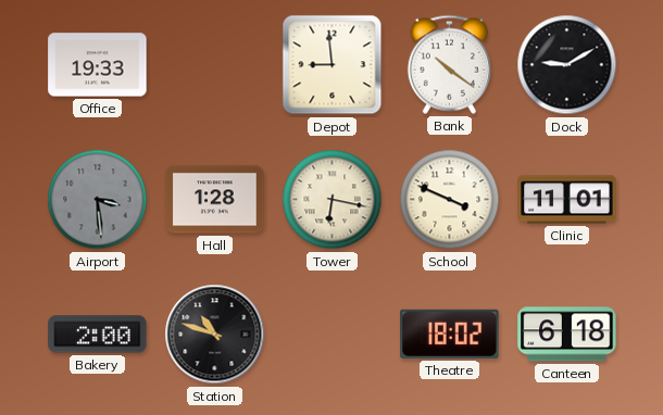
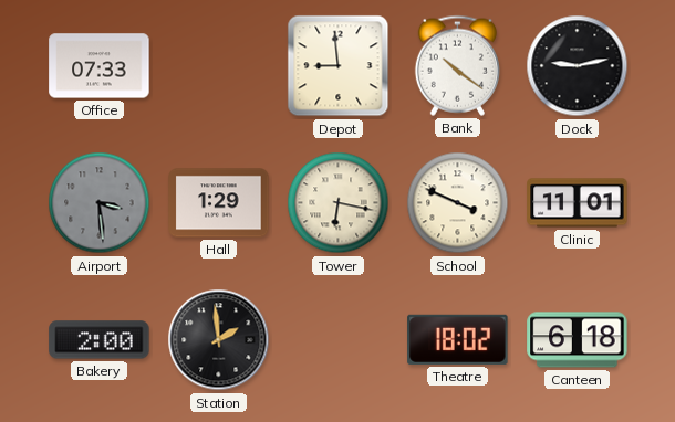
Office: 19:33 -> 07:33 (100, 66)
Dock: 9:10 -> 9:13 (578, 66)
Hall: 1:28 -> 1:29 (219, 203)
Station: 10:48 -> 1:59 (219, 340)
